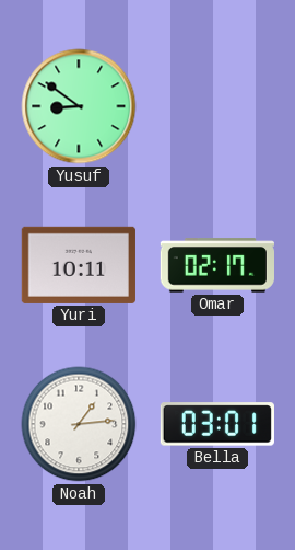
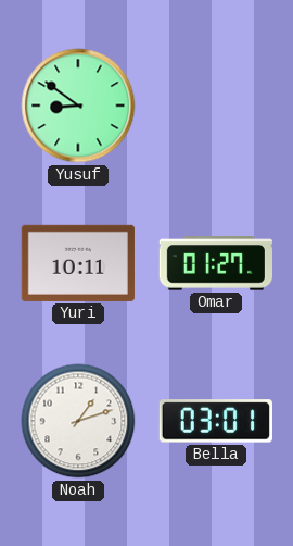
Omar: 02:17 -> 01:27 (215, 263)
Noah: 1:14 -> 1:12 (78, 421)
